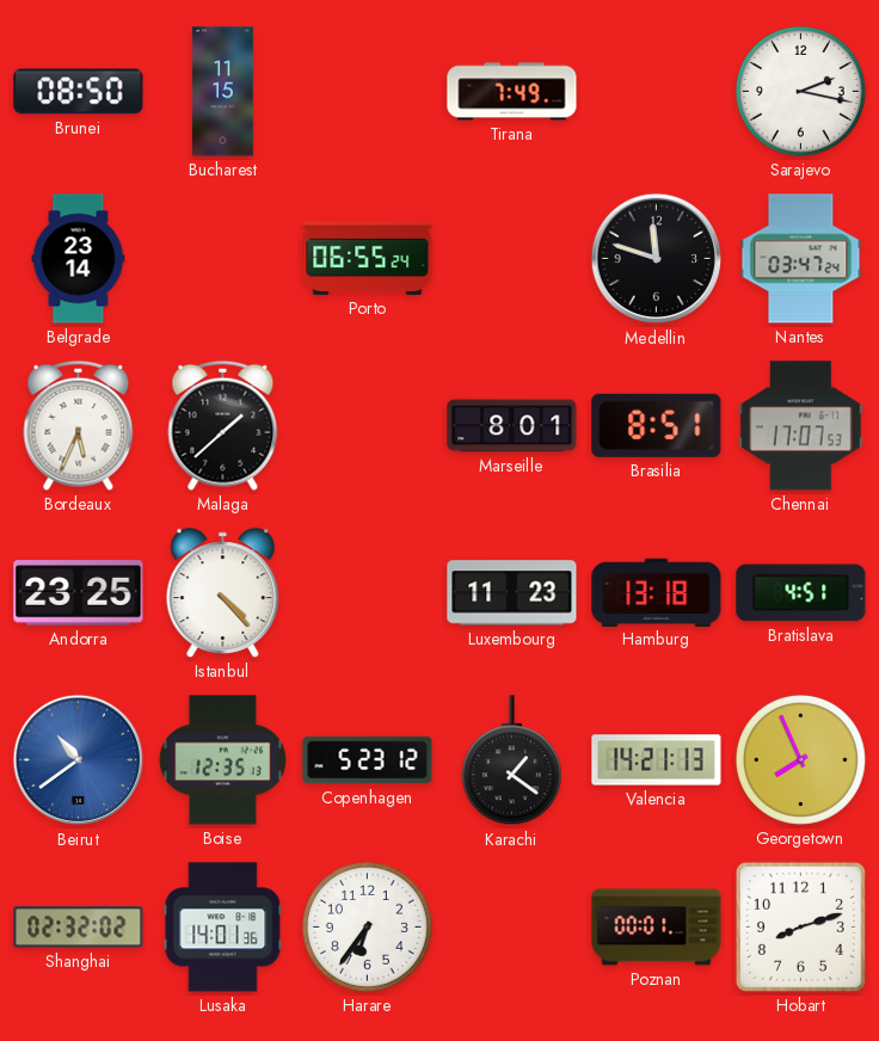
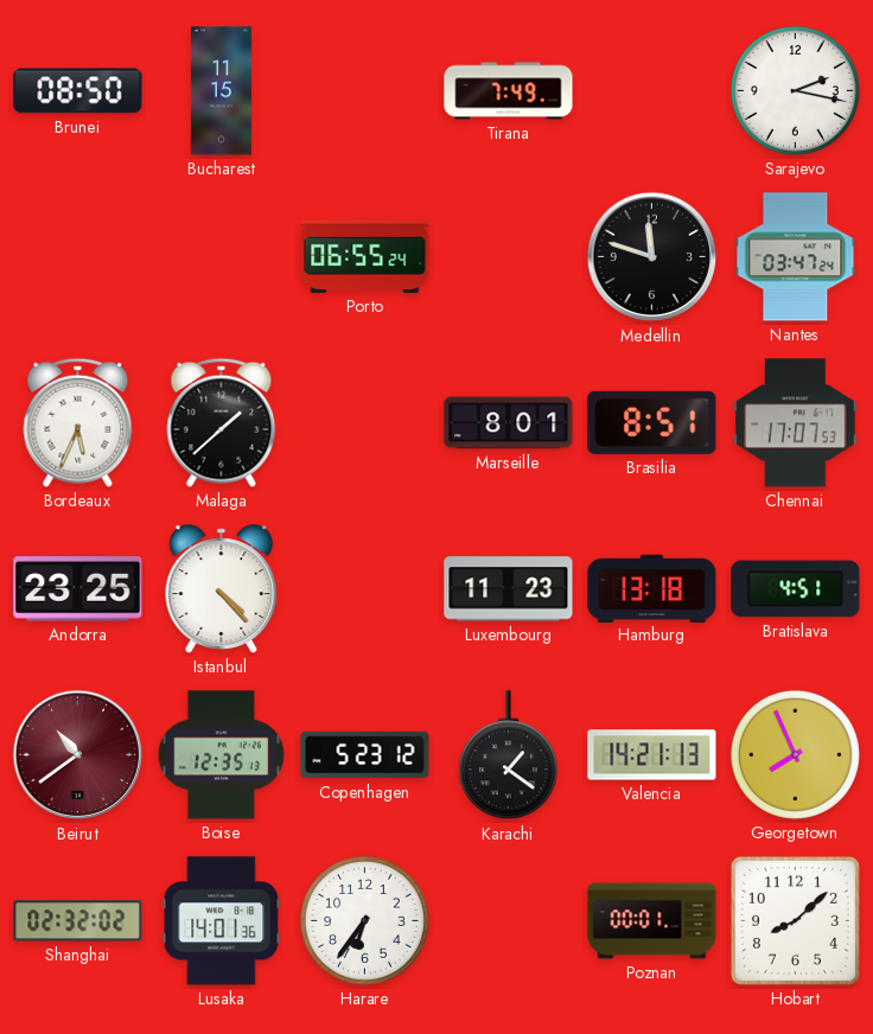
Belgrade: 23:14 -> none (79, 259)
Beirut dial: blue -> burgundy (78, 755)
Hobart: 8:12 -> 8:08 (795, 920)
